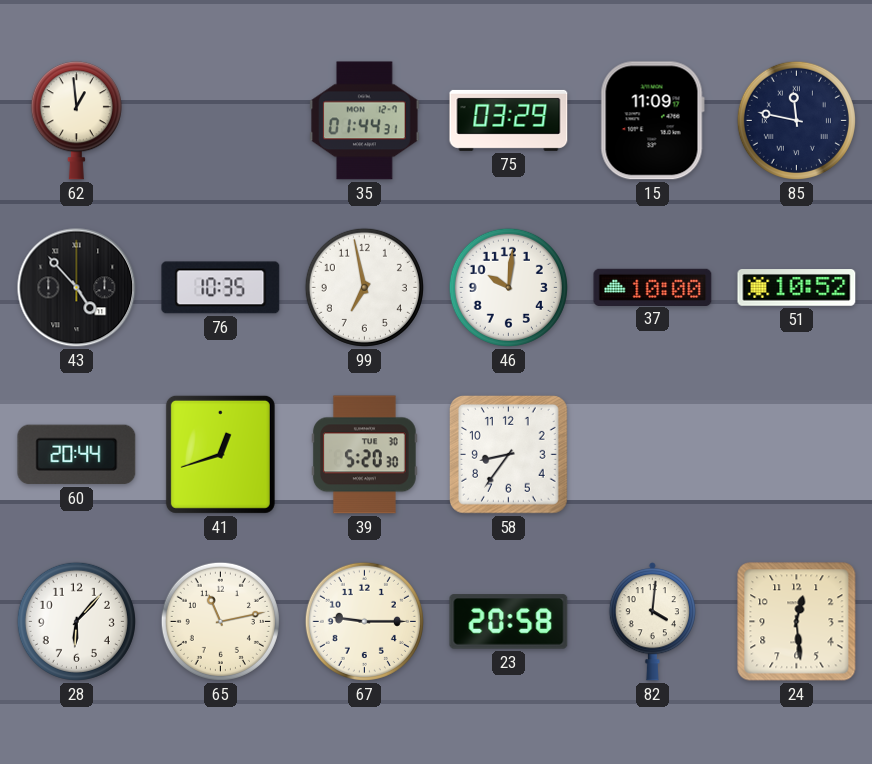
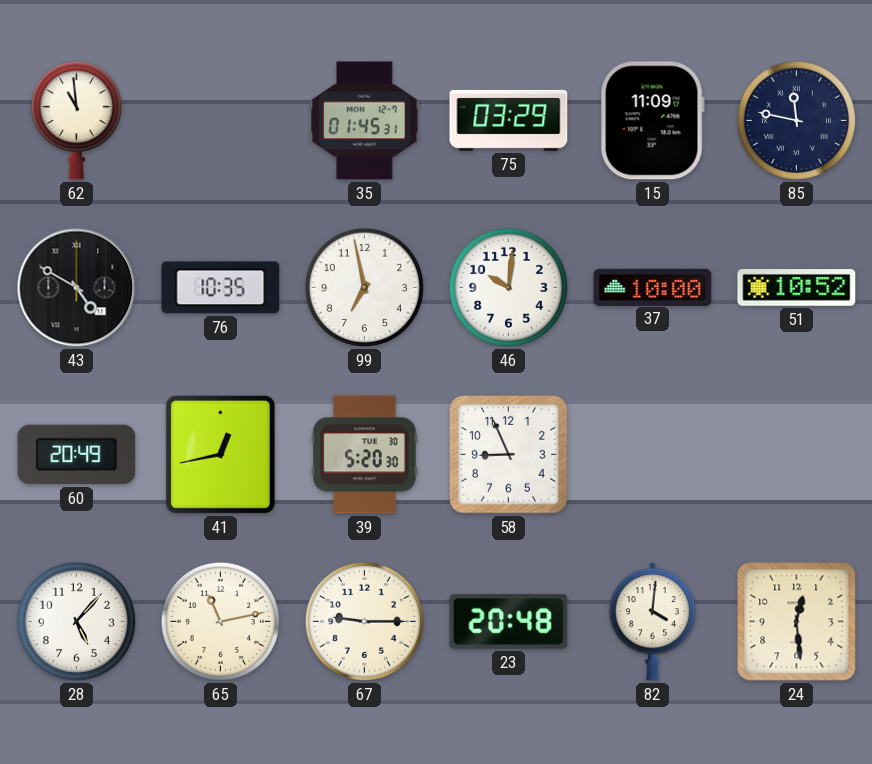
62: 12:59 -> 10:59 (76, 121)
35: 01:44 -> 01:45 (365, 121)
43: 4:53 -> 4:50 (77, 288)
60: 20:44 -> 20:49 (77, 455)
41: 12:42 -> 12:43 (220, 454)
58: 8:36 -> 8:56 (508, 454)
28: 6:07 -> 5:07 (76, 621)
23: 20:58 -> 20:48 (509, 622)
